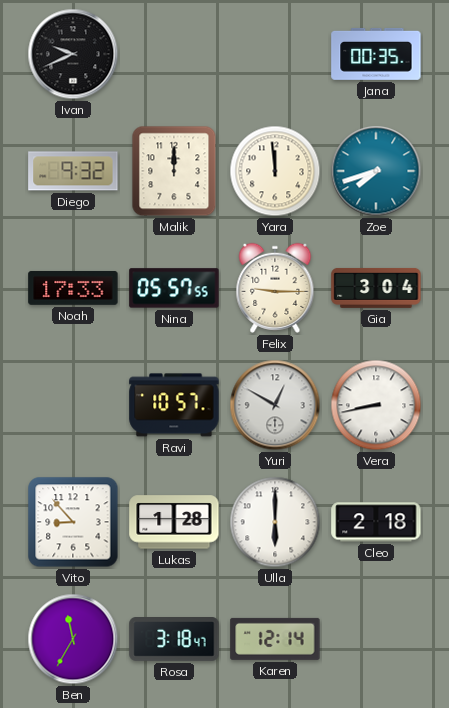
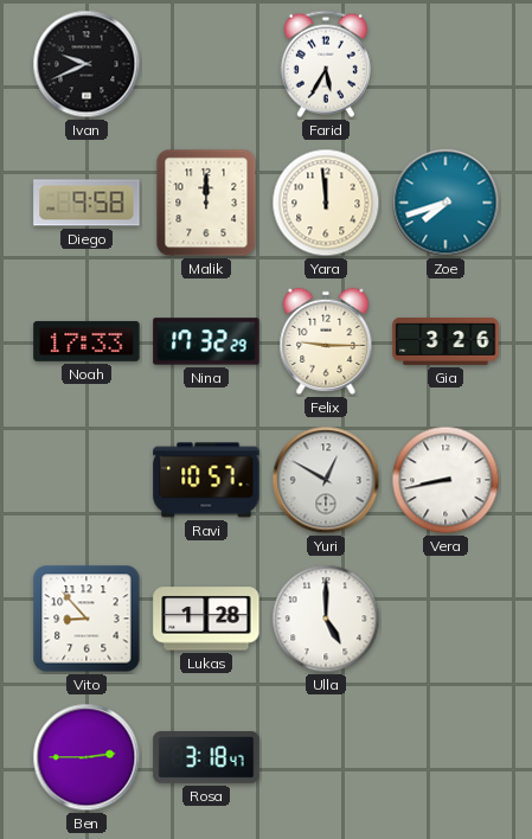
Farid: none -> 5:35 (326, 64)
Jana: 00:35 -> none (376, 54)
Diego: 9:32 -> 9:58 (86, 203)
Nina: 05:57 -> 17:32 (206, 341)
Gia: 3:04 -> 3:26 (446, 341)
Ulla: 6:00 -> 5:00 (326, 619)
Cleo: 2:18 -> none (376, 522)
Ben: 11:35 -> 2:45 (86, 757)
Karen: 12:14 -> none (275, 639)
